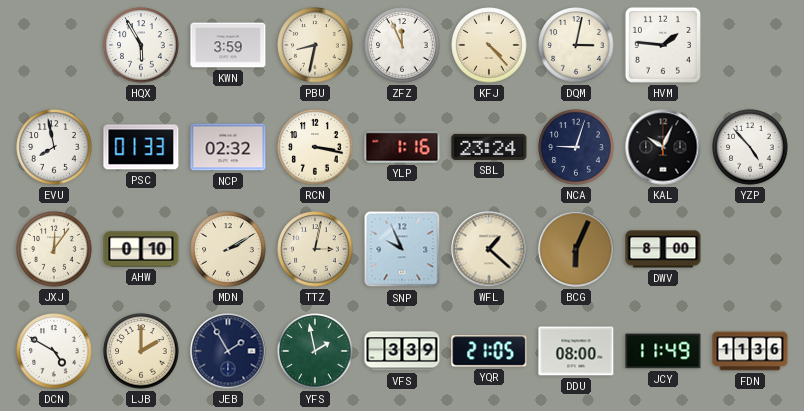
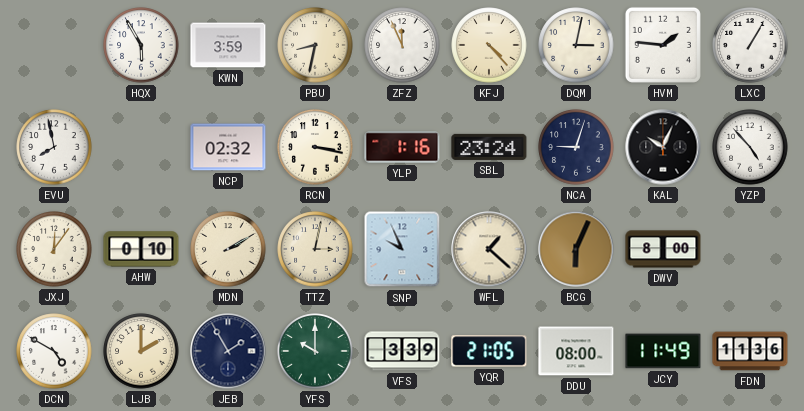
LXC: none -> 1:05 (750, 45)
PSC: 01:33 -> none (141, 147)
YFS: 1:58 -> 10:00 (315, 351)
